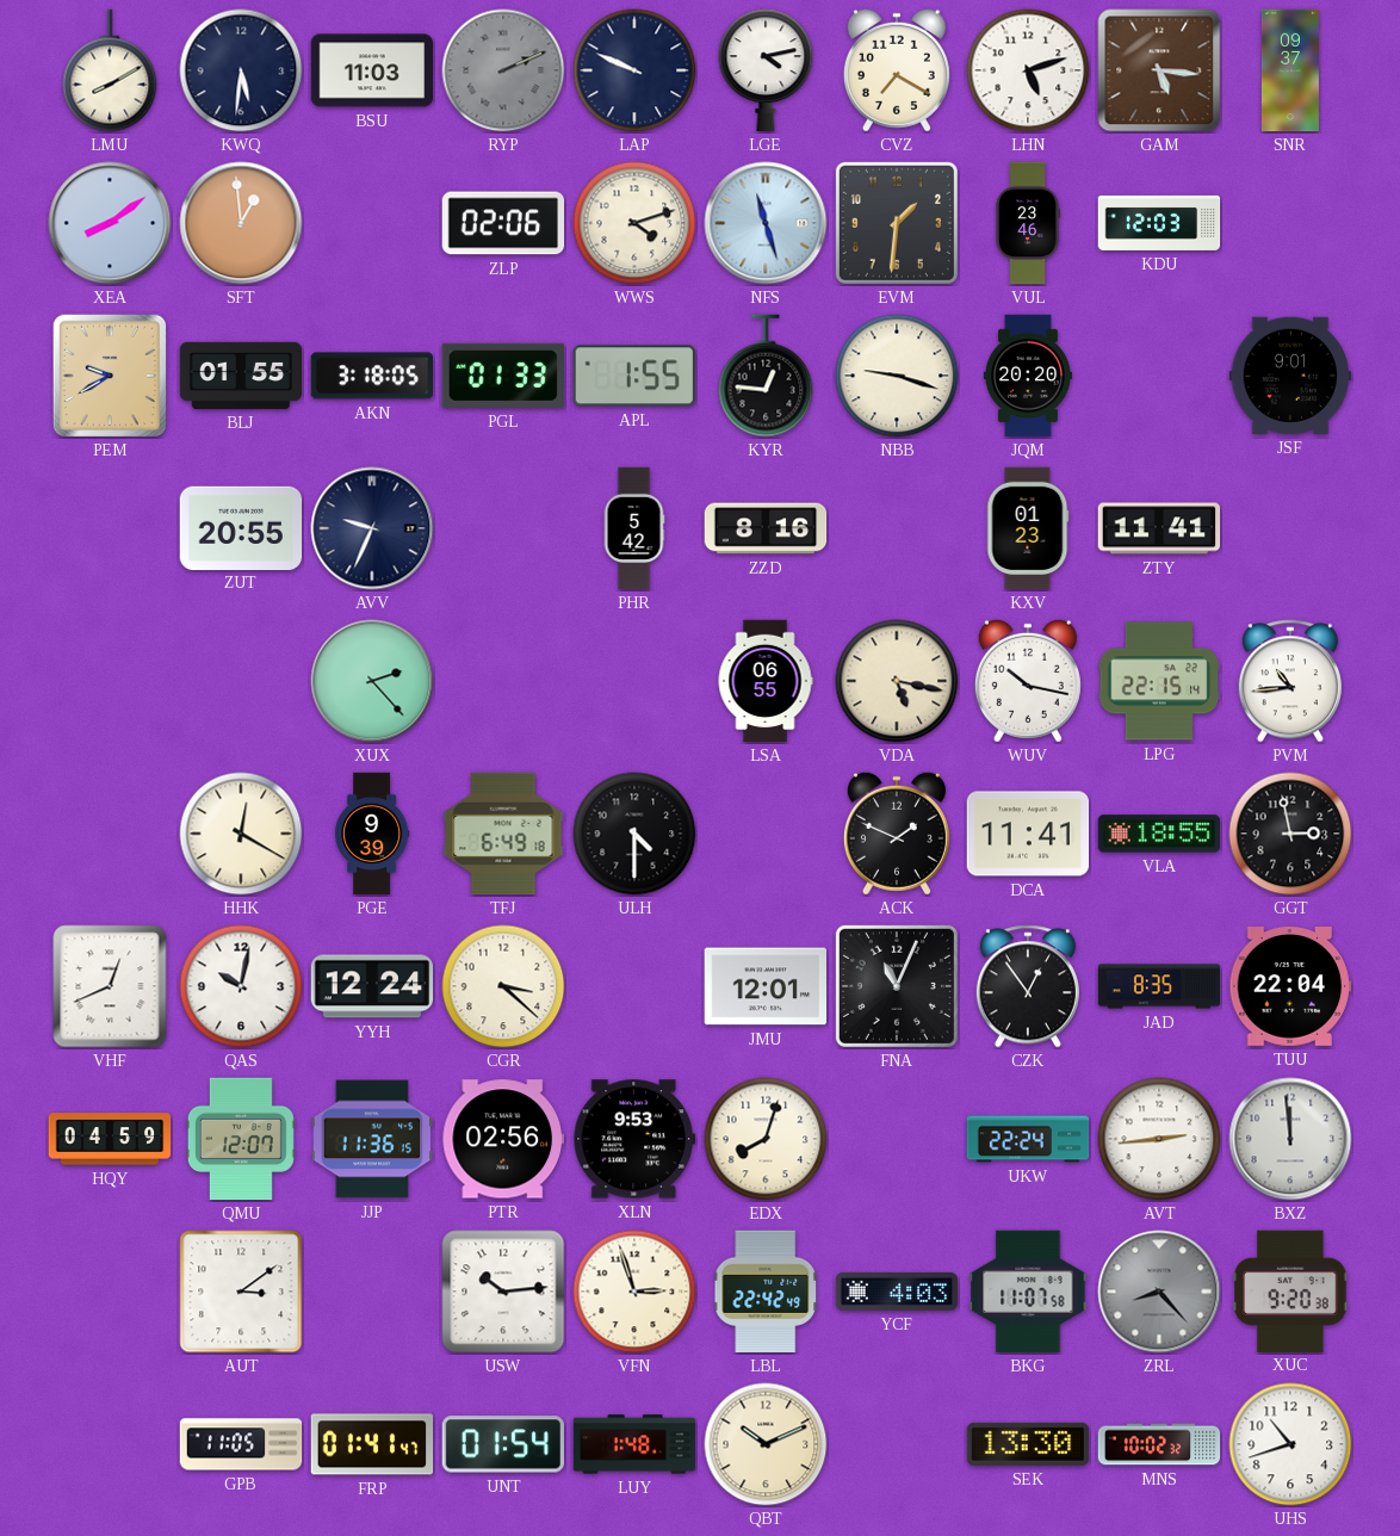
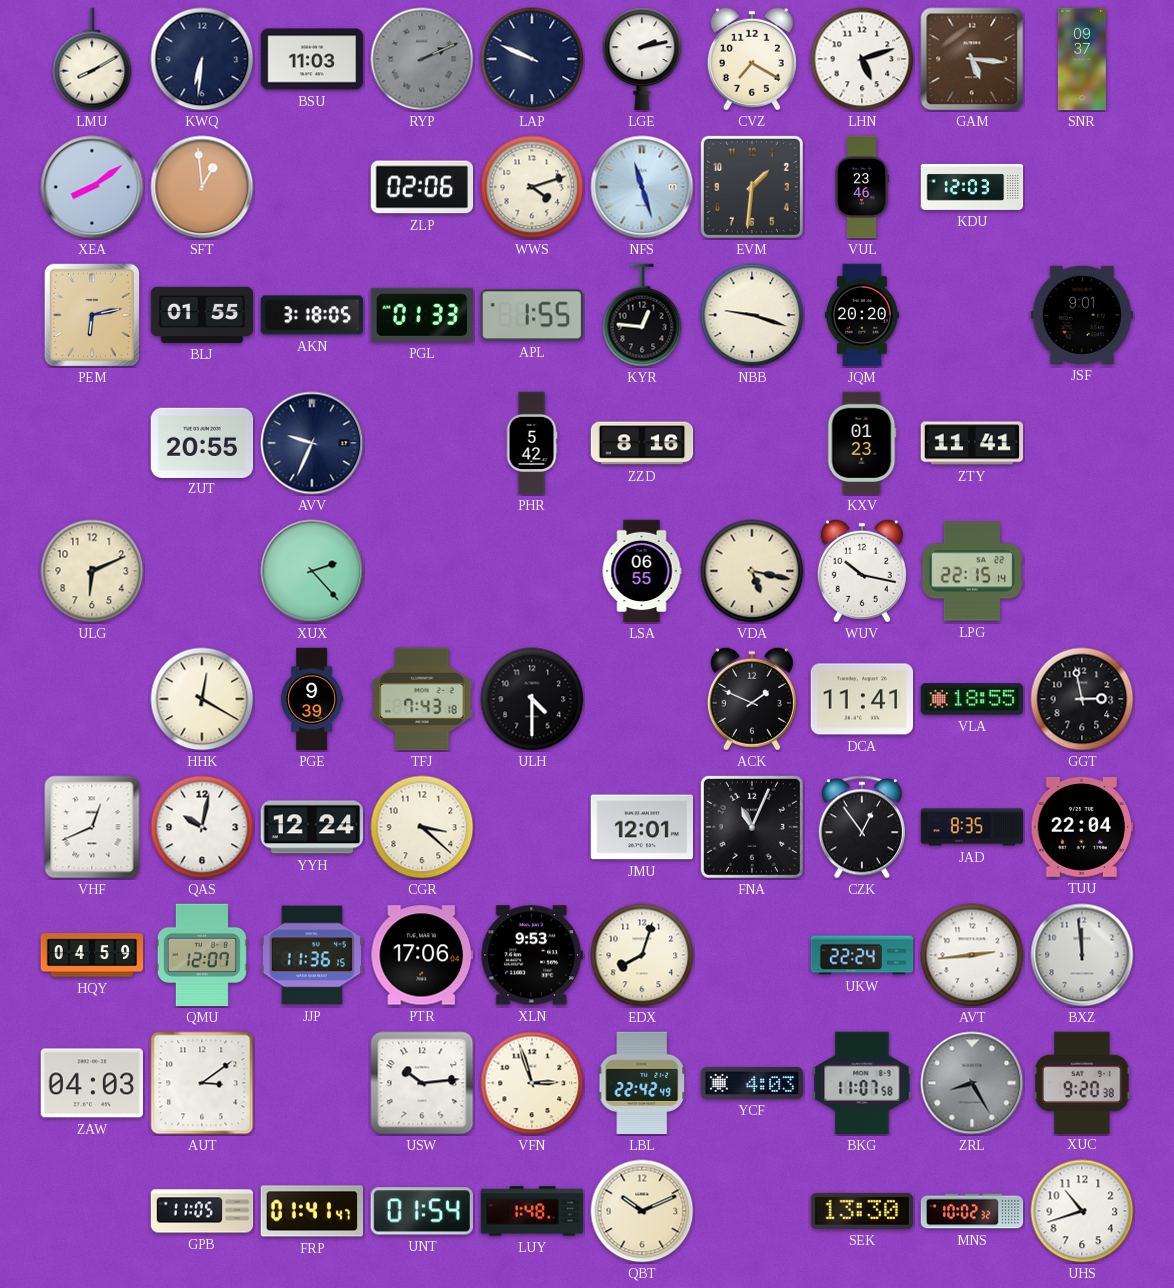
KWQ: 5:31 -> 6:31 (202, 59)
LGE: 4:13 -> 2:13 (642, 59)
PEM: 9:40 -> 6:13 (91, 315)
ULG: none -> 6:11 (92, 571)
PVM: 10:44 -> none (1290, 681)
TFJ: 6:49 -> 7:43 (422, 699)
PTR: 02:56 -> 17:06 (421, 955)
ZAW: none -> 04:03 (91, 1083)
ZRL: 8:23 -> 8:25 (972, 1083)
